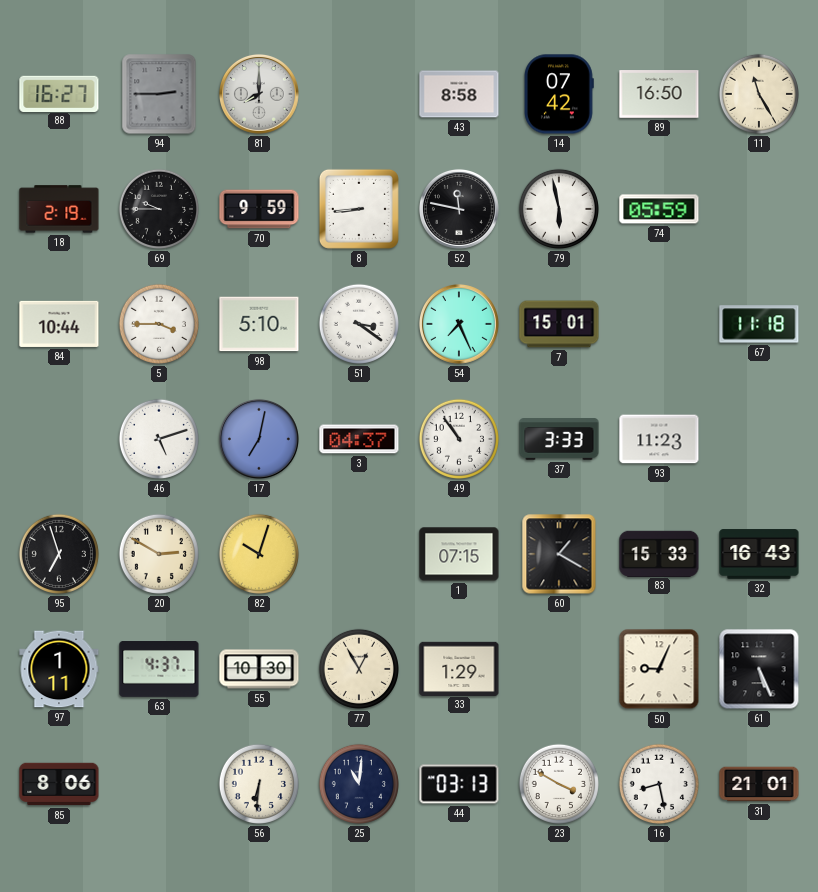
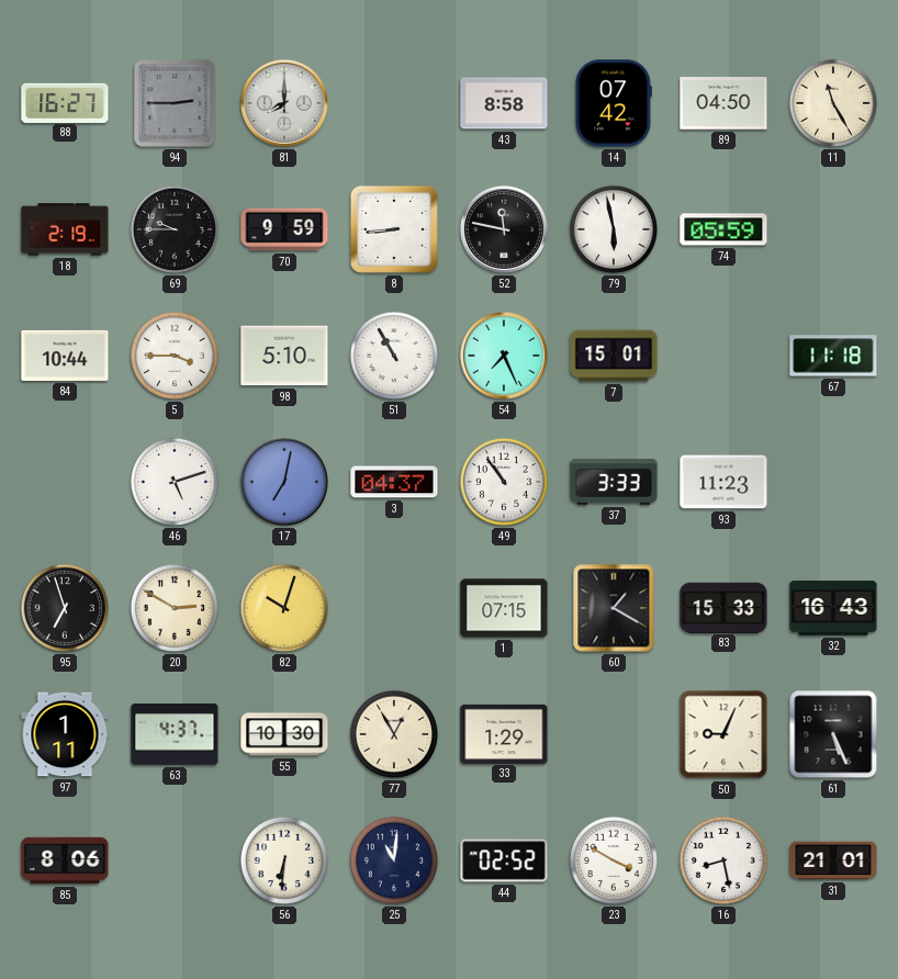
89: 16:50 -> 04:50 (723, 103)
51: 3:21 -> 10:55 (394, 356)
44: 03:13 -> 02:52 (504, 860)
